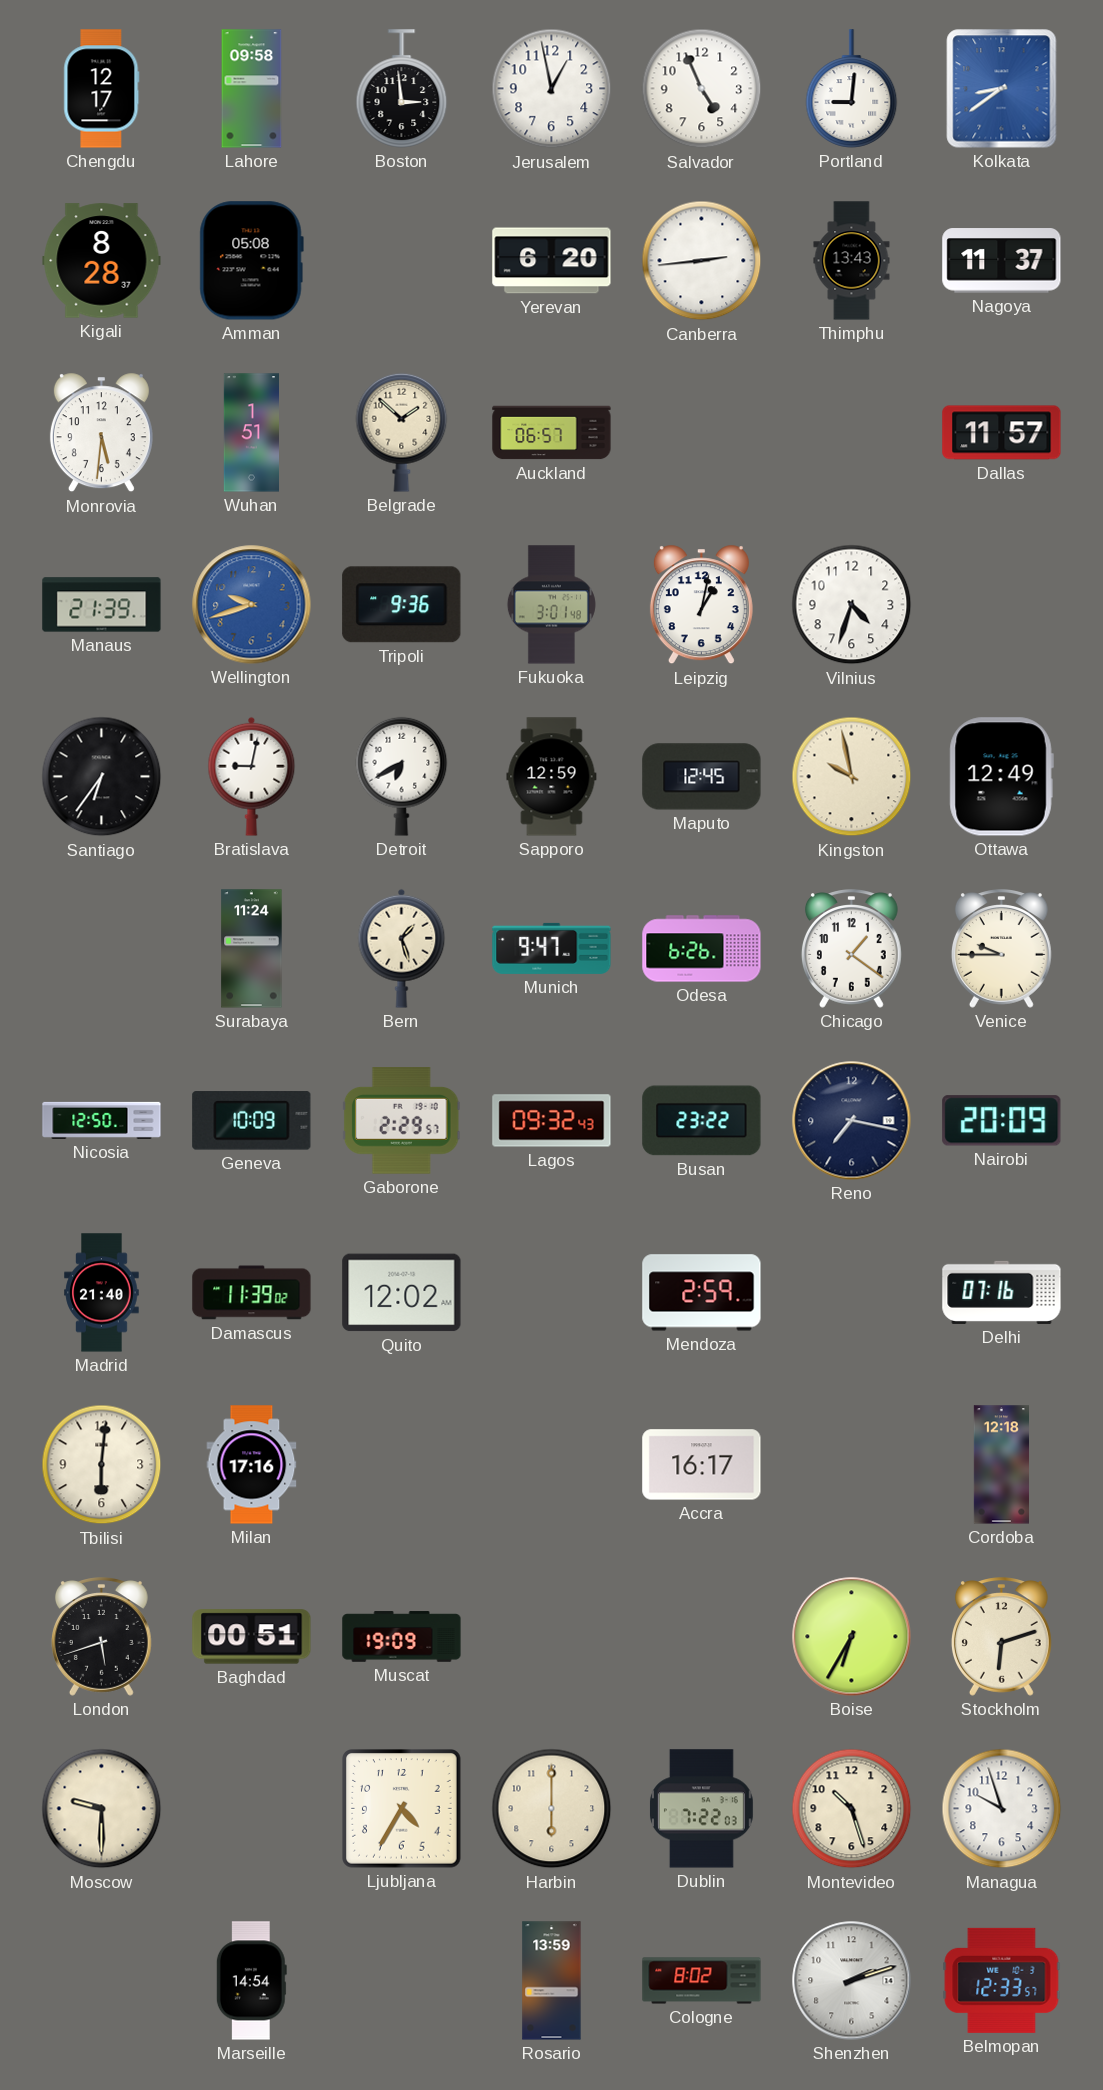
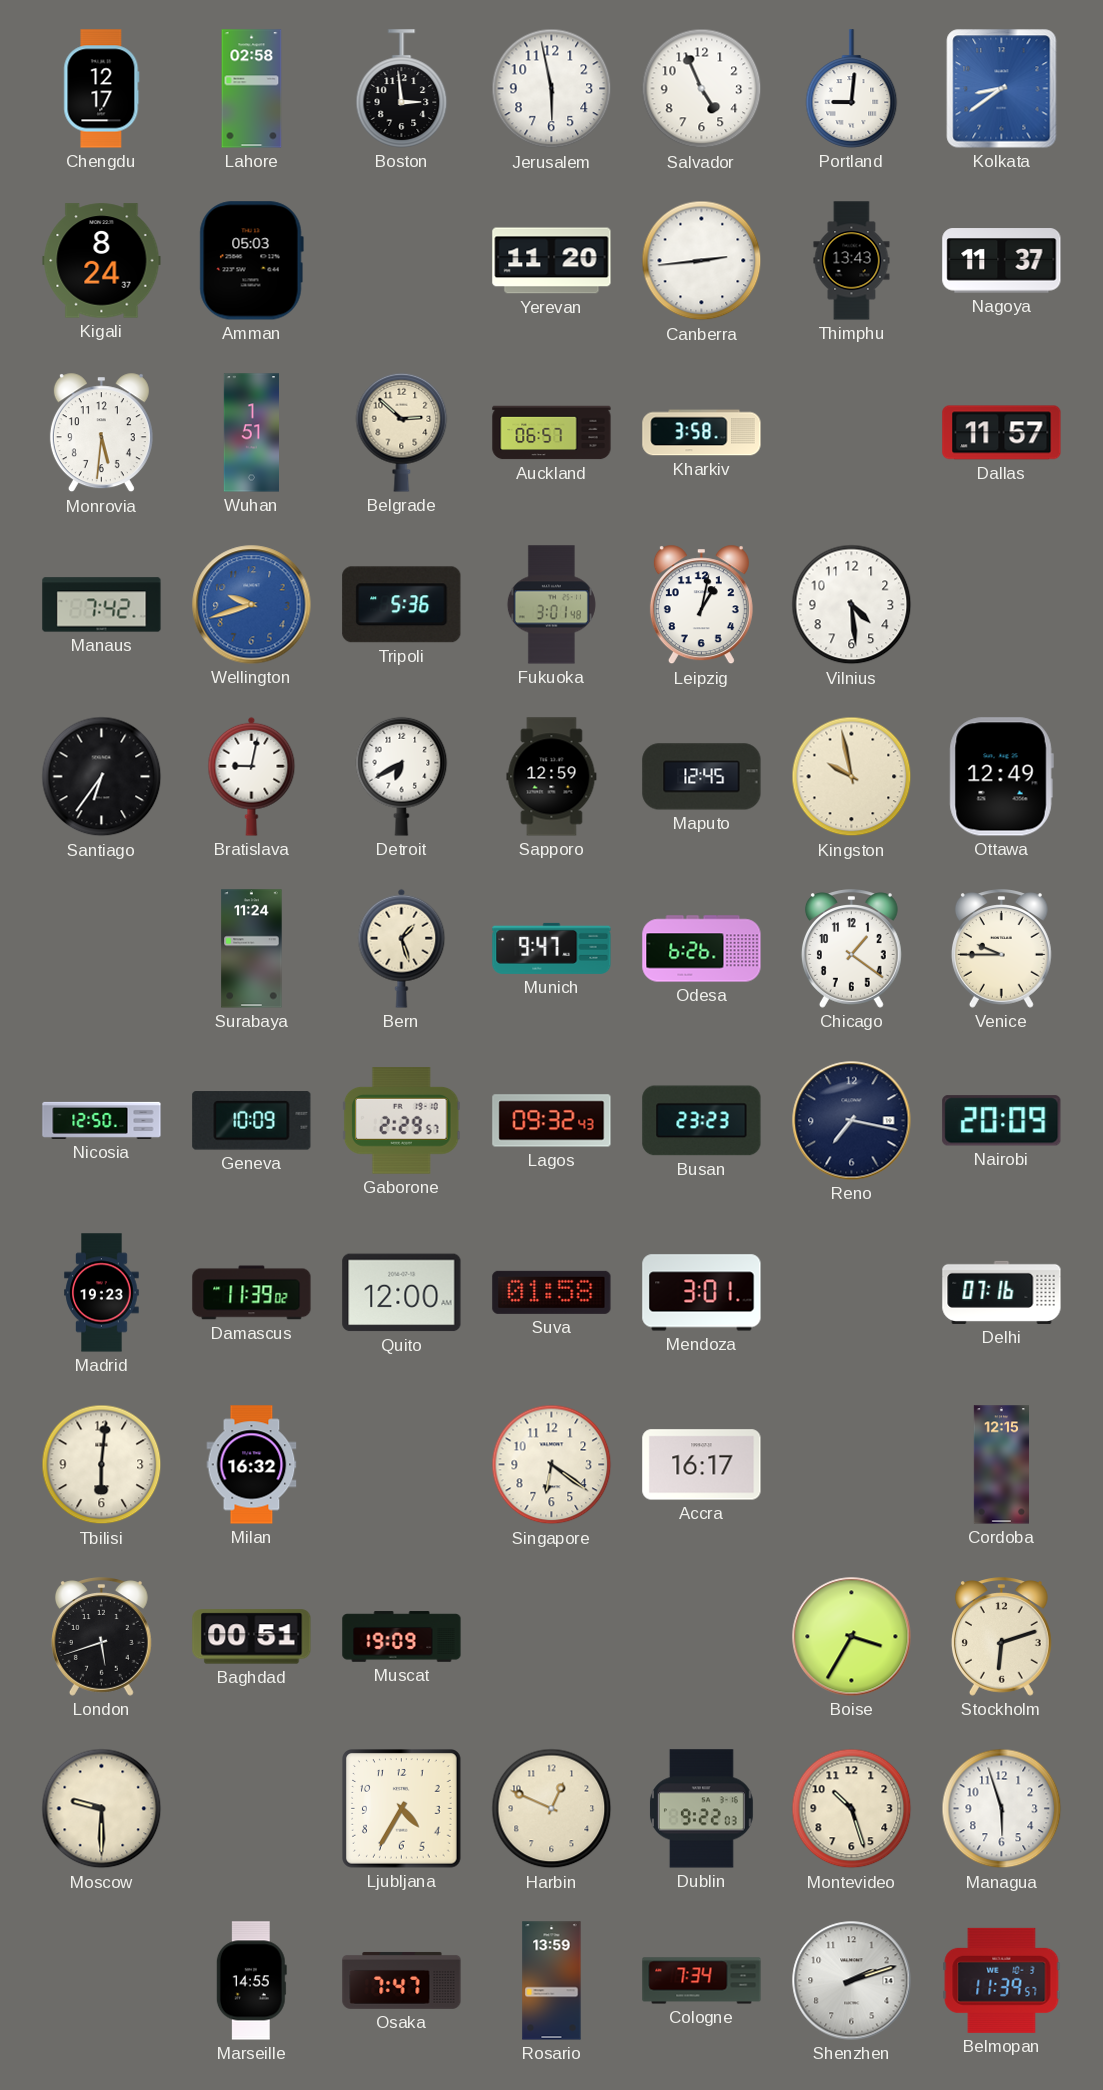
Lahore: 09:58 -> 02:58 (252, 89)
Jerusalem: 12:58 -> 5:58 (552, 89)
Kigali: 8:28 -> 8:24 (102, 261)
Amman: 05:08 -> 05:03 (251, 261)
Yerevan: 6:20 -> 11:20 (552, 261)
Belgrade: 1:52 -> 2:52 (402, 432)
Kharkiv: none -> 3:58 (702, 433)
Manaus: 21:39 -> 7:42 (102, 605)
Tripoli: 9:36 -> 5:36 (402, 605)
Vilnius: 4:33 -> 4:29 (852, 605)
Busan: 23:22 -> 23:23 (702, 1121)
Madrid: 21:40 -> 19:23 (102, 1293)
Quito: 12:02 -> 12:00 (402, 1293)
Suva: none -> 01:58 (552, 1292)
Mendoza: 2:59 -> 3:01 (702, 1293)
Milan: 17:16 -> 16:32 (252, 1465)
Singapore: none -> 6:21 (552, 1465)
Cordoba: 12:18 -> 12:15 (1001, 1465)
Boise: 6:35 -> 3:35 (852, 1637)
Harbin: 6:00 -> 12:49 (552, 1809)
Dublin: 7:22 -> 9:22 (701, 1809)
Managua: 9:57 -> 5:57 (1002, 1809)
Marseille: 14:54 -> 14:55 (251, 1981)
Osaka: none -> 7:47 (402, 1980)
Cologne: 8:02 -> 7:34 (702, 1981)
Belmopan: 12:33 -> 11:39 (1002, 1980)
